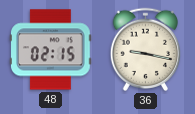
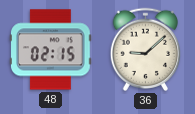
36: 9:17 -> 9:08 (146, 49)
